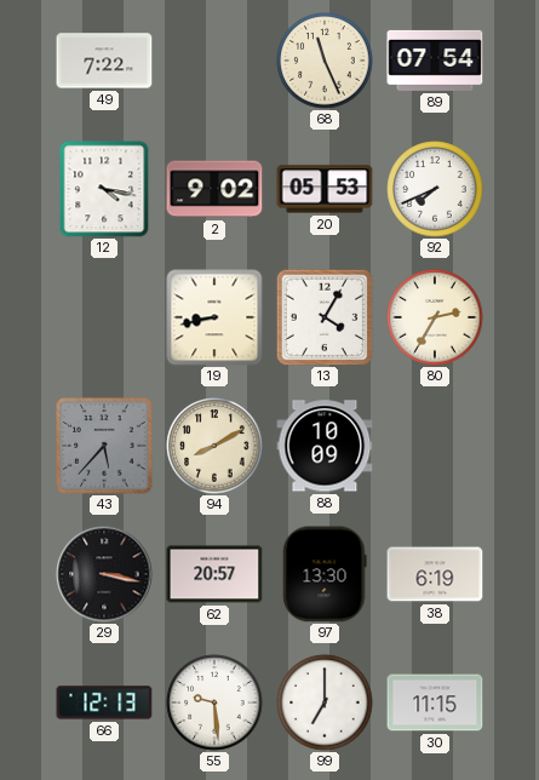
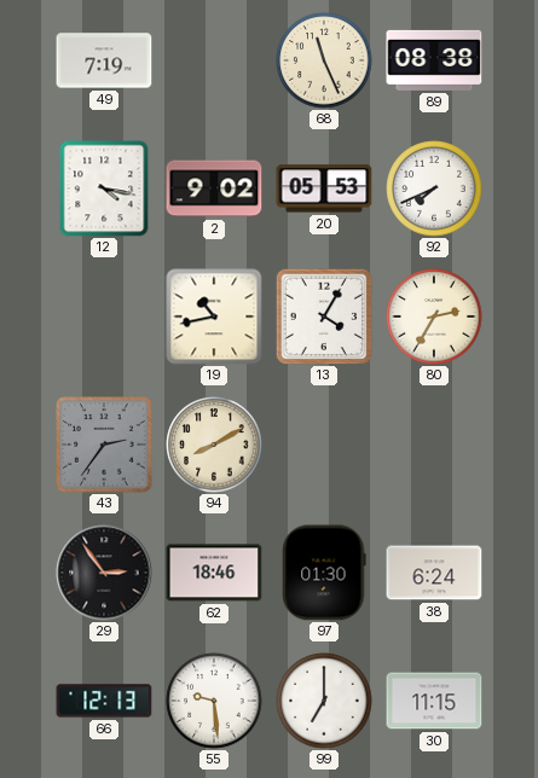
49: 7:22 -> 7:19 (104, 60)
89: 07:54 -> 08:38 (434, 60)
19: 8:43 -> 10:43 (214, 317)
43: 5:37 -> 2:36 (104, 445)
88: 10:09 -> none (325, 446)
29: 3:17 -> 2:54 (104, 573)
62: 20:57 -> 18:46 (214, 573)
97: 13:30 -> 01:30 (324, 573)
38: 6:19 -> 6:24 (434, 573)
